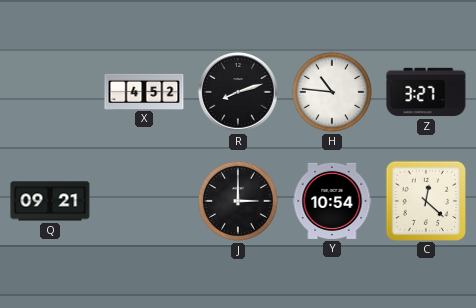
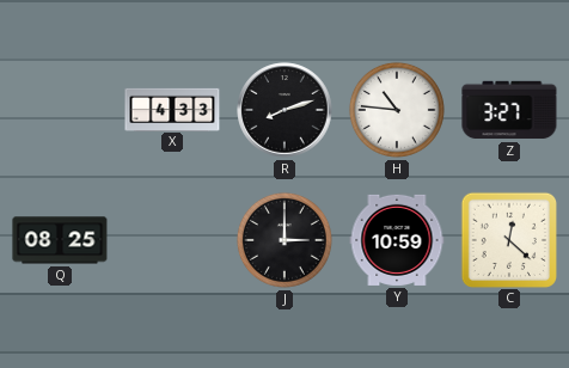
X: 4:52 -> 4:33 (172, 109)
Q: 09:21 -> 08:25 (60, 240)
Y: 10:54 -> 10:59 (397, 240)
